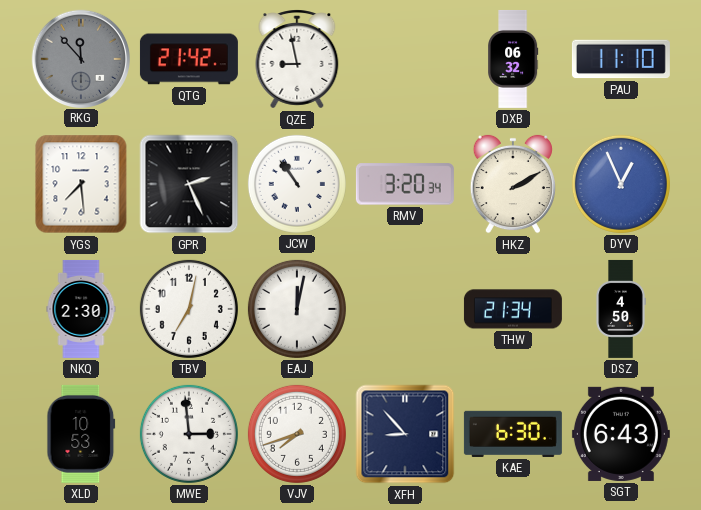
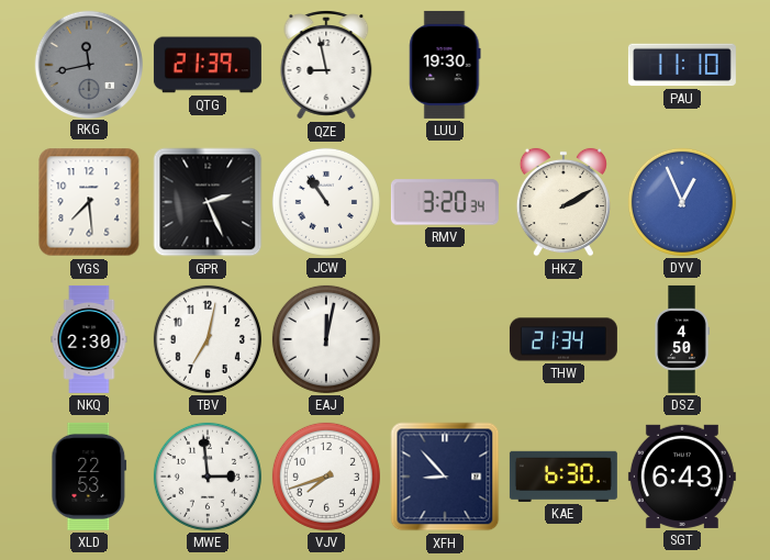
RKG: 11:53 -> 11:43 (88, 64)
QTG: 21:42 -> 21:39 (208, 65)
LUU: none -> 19:30 (445, 65)
DXB: 06:32 -> none (513, 59)
XLD: 10:53 -> 22:53 (89, 477)
